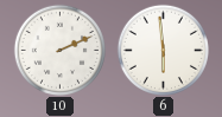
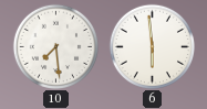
10: 2:11 -> 7:29 (55, 46)
